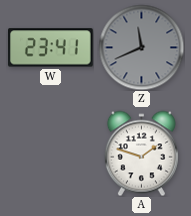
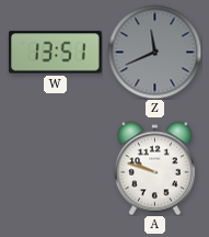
W: 23:41 -> 13:51 (56, 53)
A: 1:48 -> 9:48 (154, 168)
